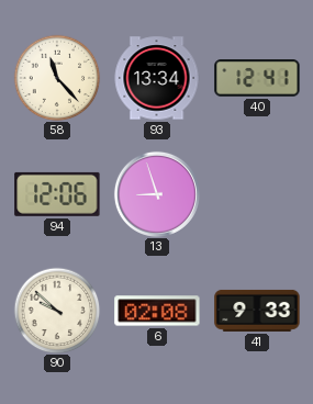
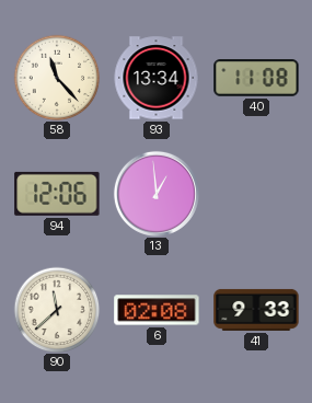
40: 12:41 -> 11:08 (256, 78)
13: 8:57 -> 12:59 (157, 194)
90: 9:52 -> 11:38 (57, 310)
